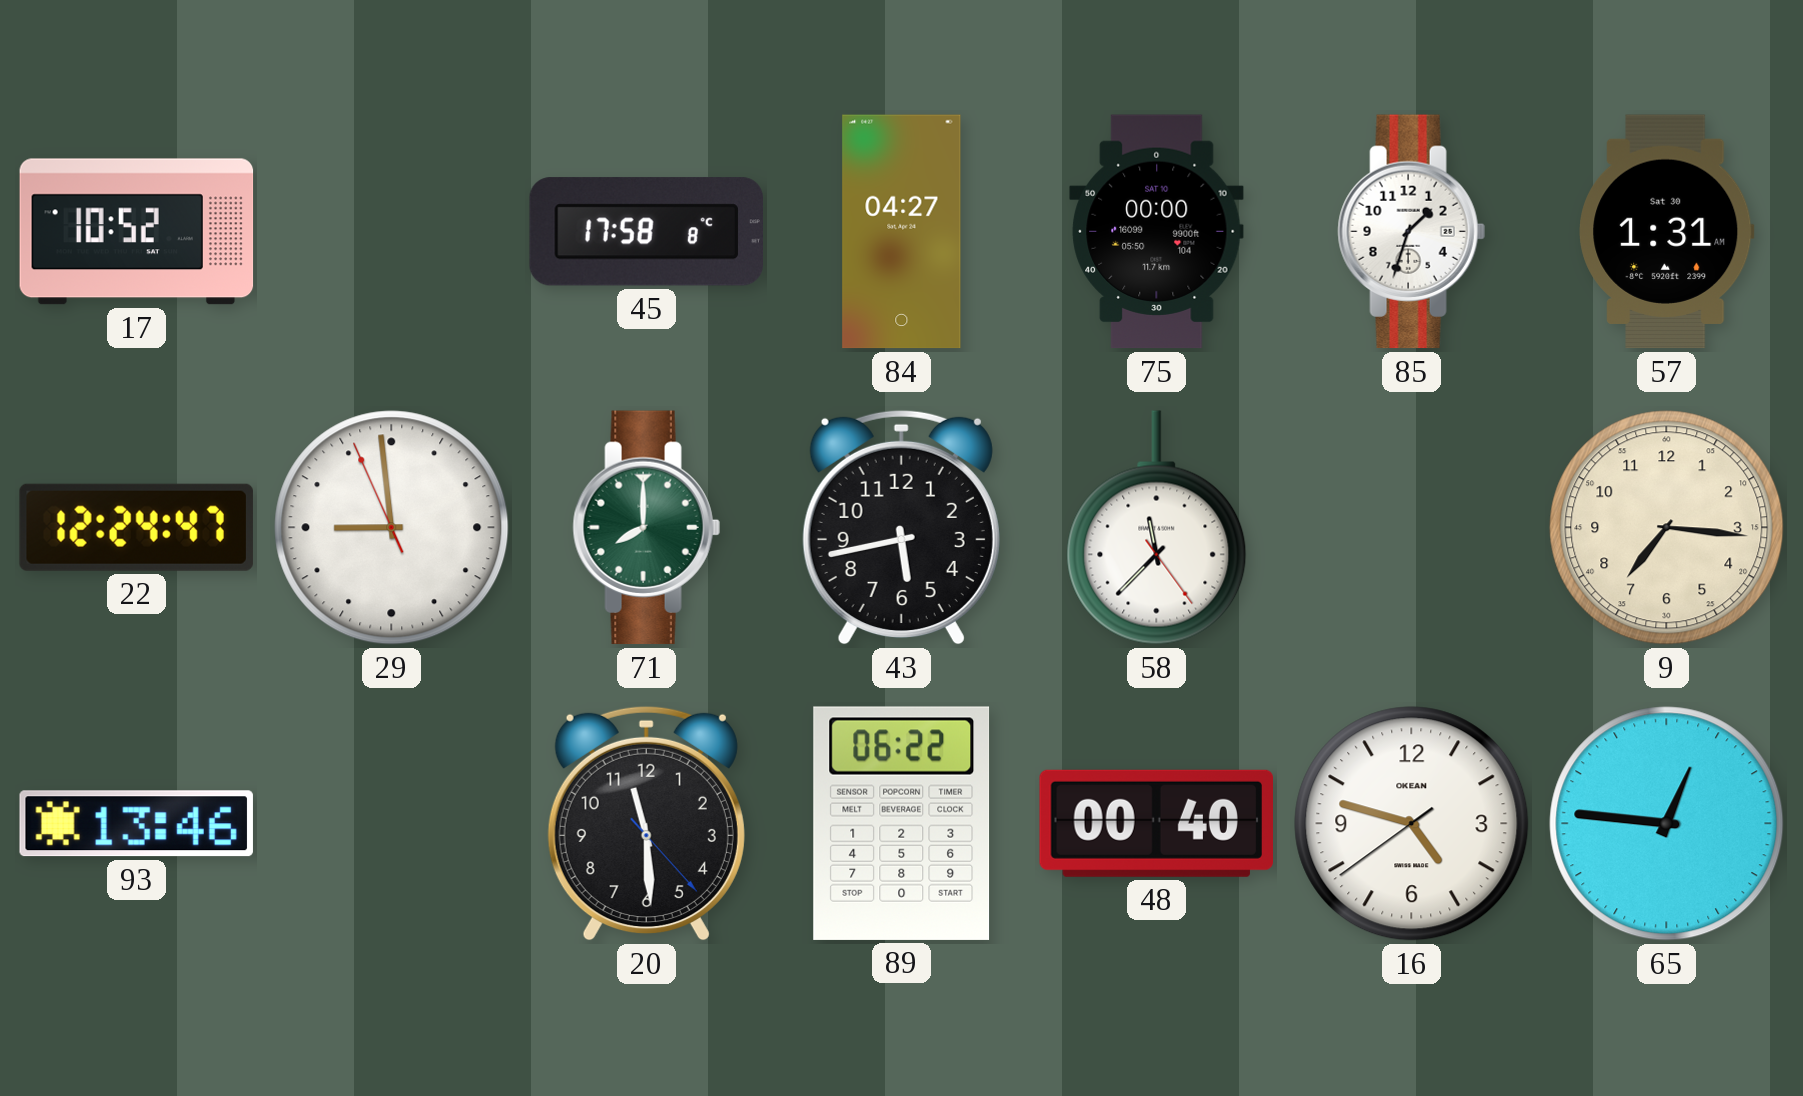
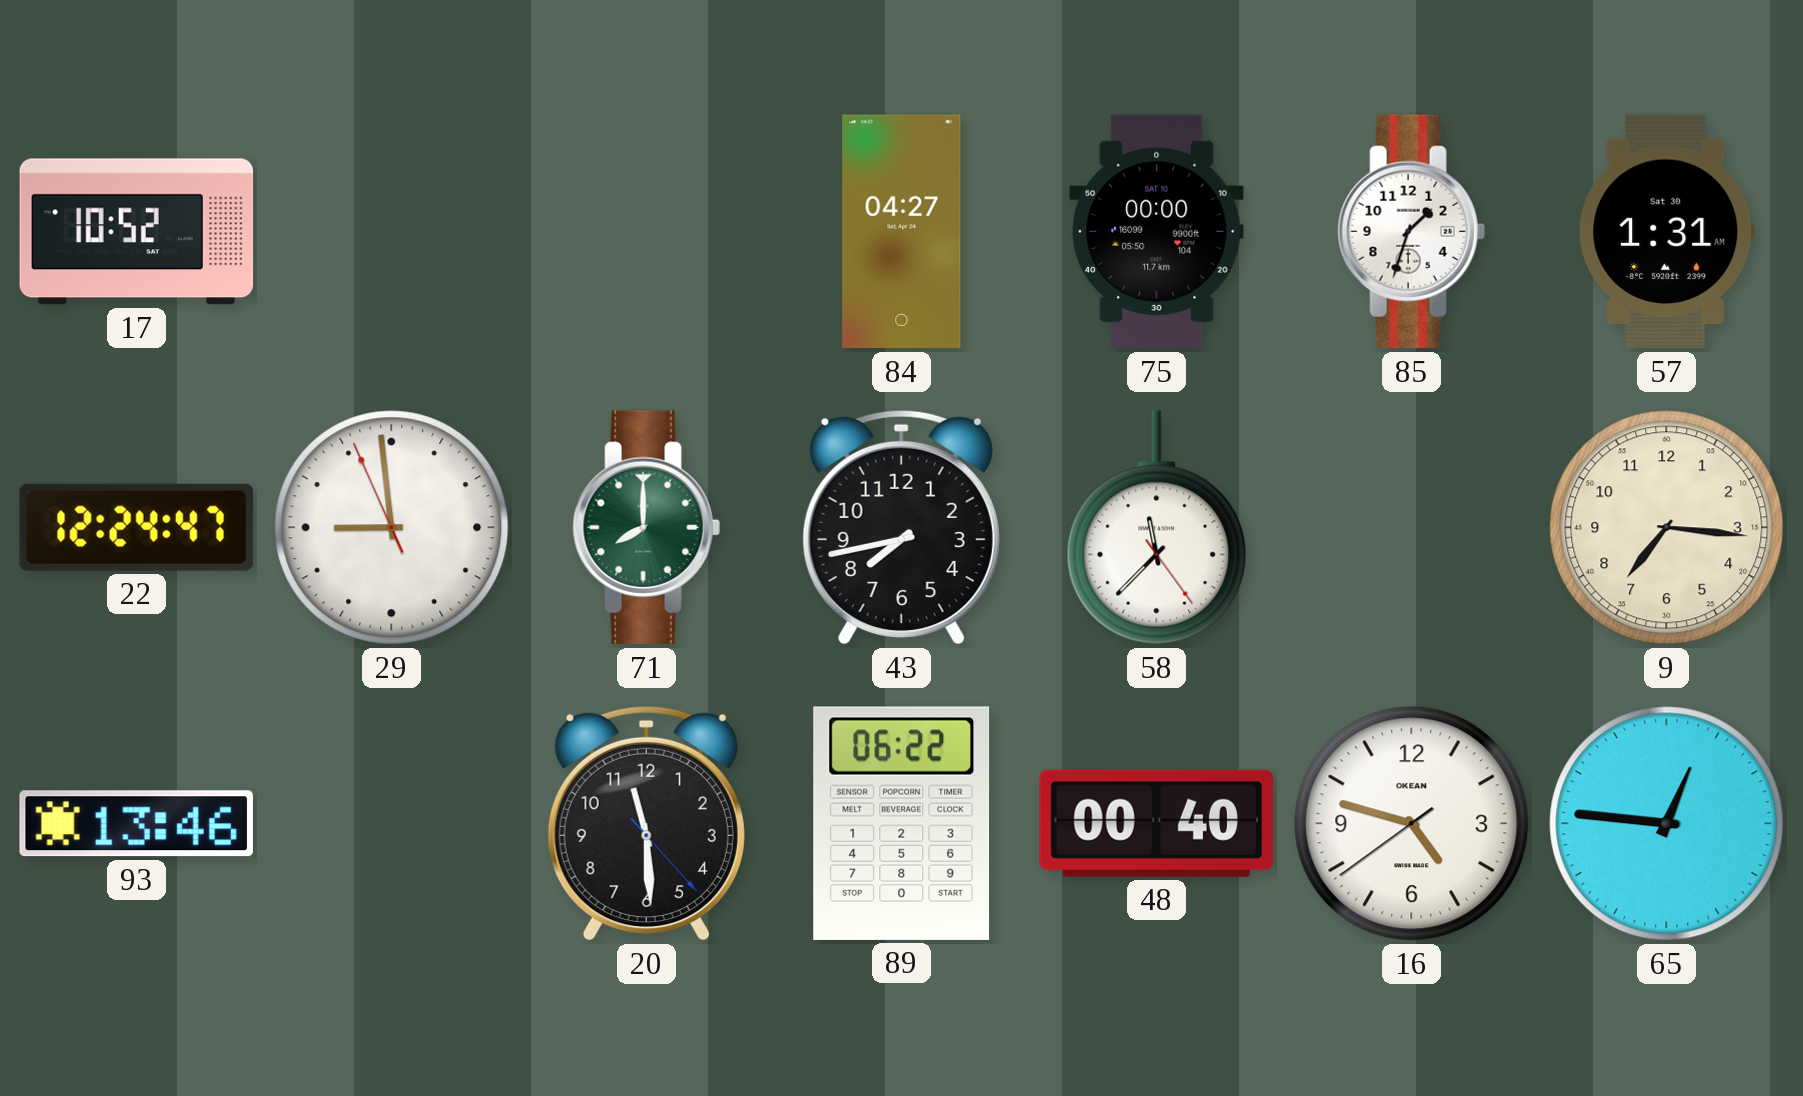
45: 17:58 -> none (646, 232)
43: 5:43 -> 7:43 (901, 527)
